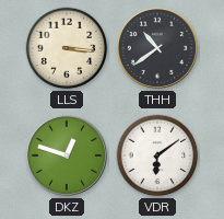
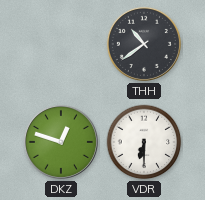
LLS: 3:16 -> none (67, 48)
VDR: 6:09 -> 6:30 (144, 142)
